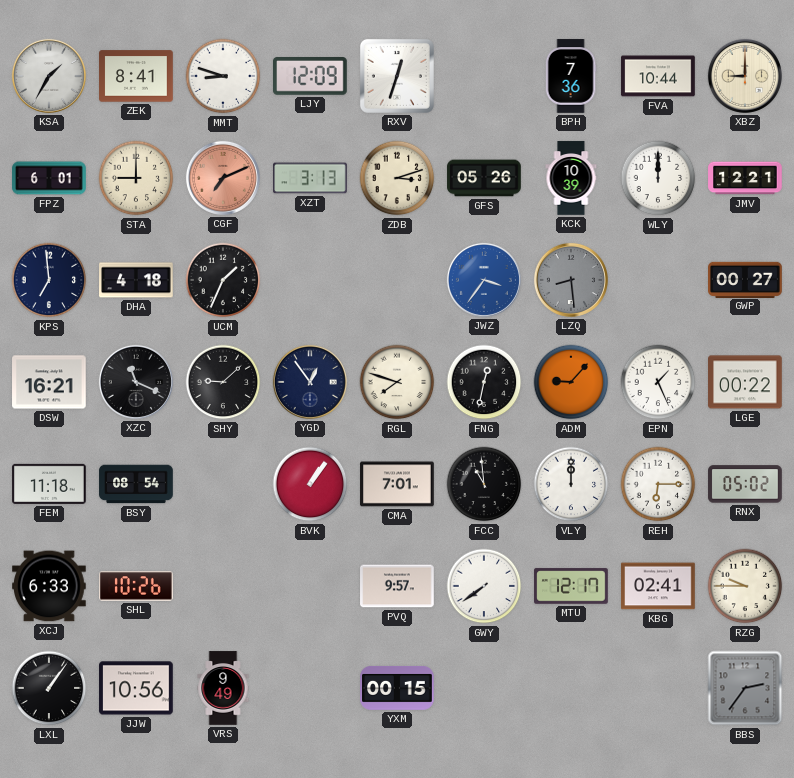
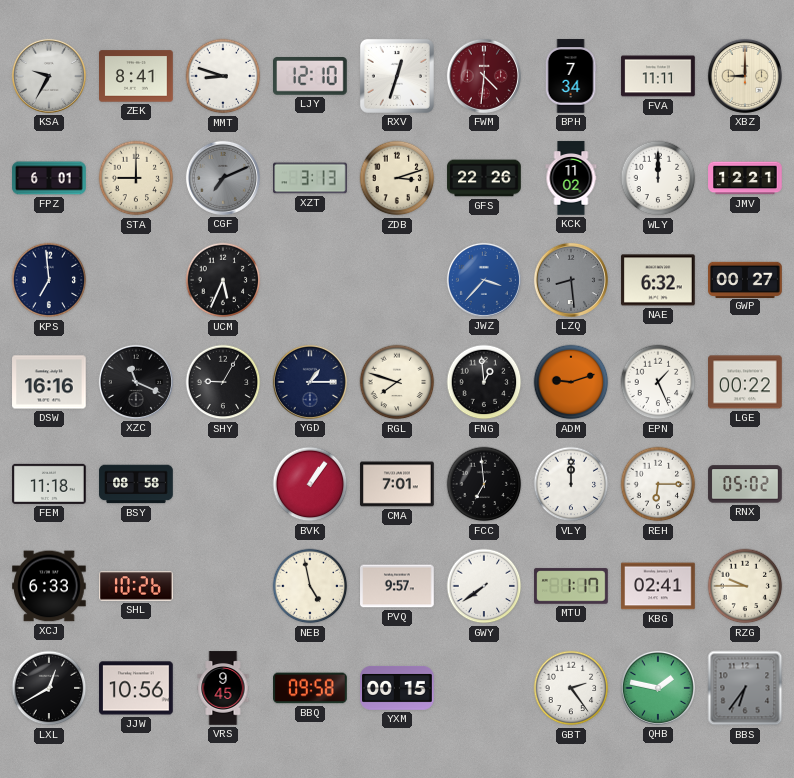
KSA: 1:35 -> 9:35 (49, 76)
LJY: 12:09 -> 12:10 (311, 77)
FWM: none -> 4:31 (484, 76)
BPH: 7:36 -> 7:34 (571, 76)
FVA: 10:44 -> 11:11 (658, 76)
CGF dial: salmon -> grey (223, 178)
GFS: 05:26 -> 22:26 (484, 178)
KCK: 10:39 -> 11:02 (571, 178)
DHA: 4:18 -> none (136, 280)
UCM: 1:34 -> 5:34 (223, 280)
JWZ: 3:36 -> 3:37 (484, 280)
NAE: none -> 6:32 (658, 280)
DSW: 16:21 -> 16:16 (49, 382)
SHY: 9:08 -> 9:05 (223, 382)
YGD: 12:54 -> 1:15 (310, 382)
FNG: 12:32 -> 12:59 (484, 382)
ADM: 9:07 -> 9:12 (571, 382)
BSY: 08:54 -> 08:58 (136, 484)
FCC: 10:59 -> 6:59 (484, 484)
NEB: none -> 4:58 (310, 586)
MTU: 12:17 -> 1:17 (571, 586)
LXL: 1:06 -> 12:40 (49, 688)
VRS: 9:49 -> 9:45 (223, 688)
BBQ: none -> 09:58 (310, 688)
GBT: none -> 2:24 (571, 688)
QHB: none -> 1:47 (658, 688)
BBS: 2:36 -> 6:36 (745, 688)
